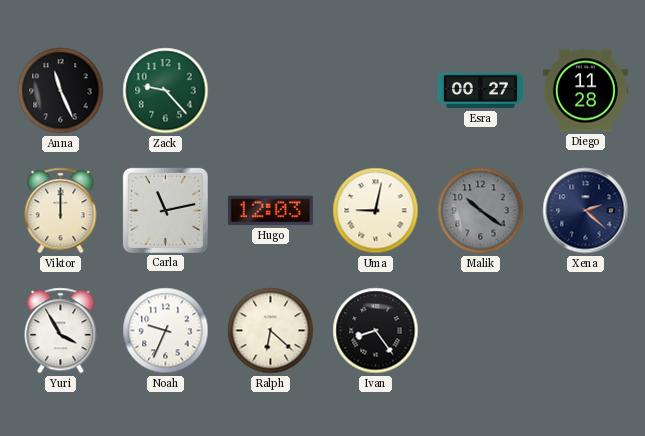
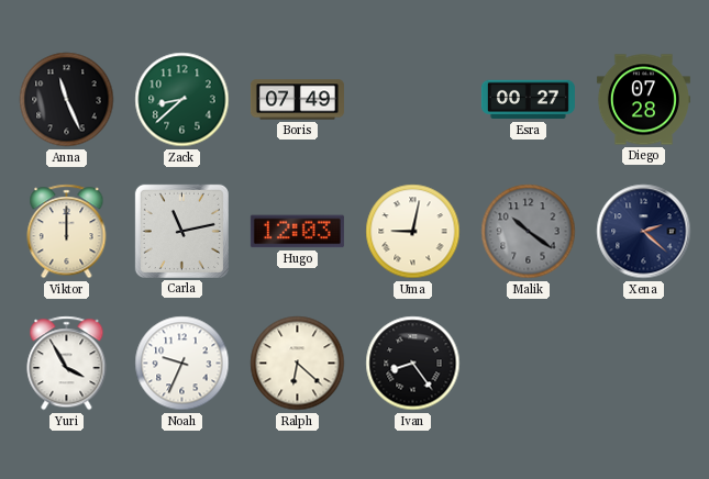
Zack: 9:23 -> 8:38 (182, 100)
Boris: none -> 07:49 (297, 100)
Diego: 11:28 -> 07:28 (643, 100)
